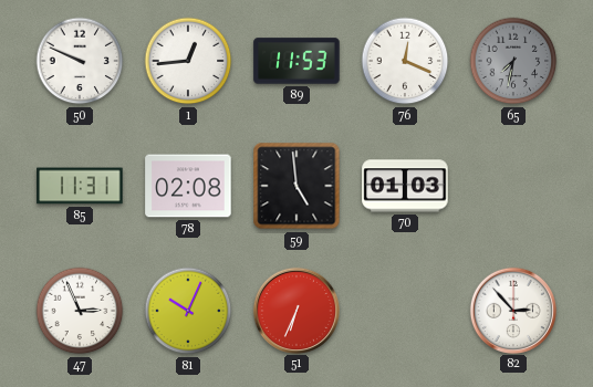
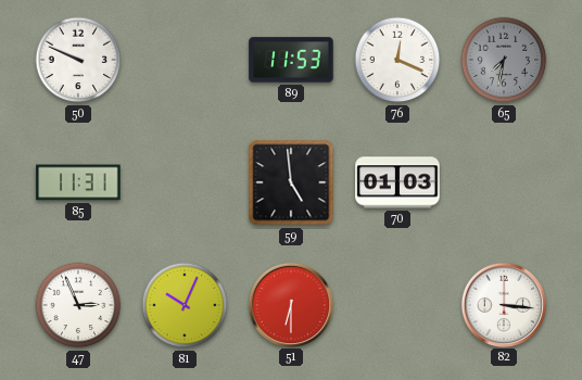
1: 12:44 -> none (188, 61)
78: 02:08 -> none (188, 186)
51: 6:34 -> 6:30 (290, 304)
82: 2:53 -> 3:16 (503, 304)
